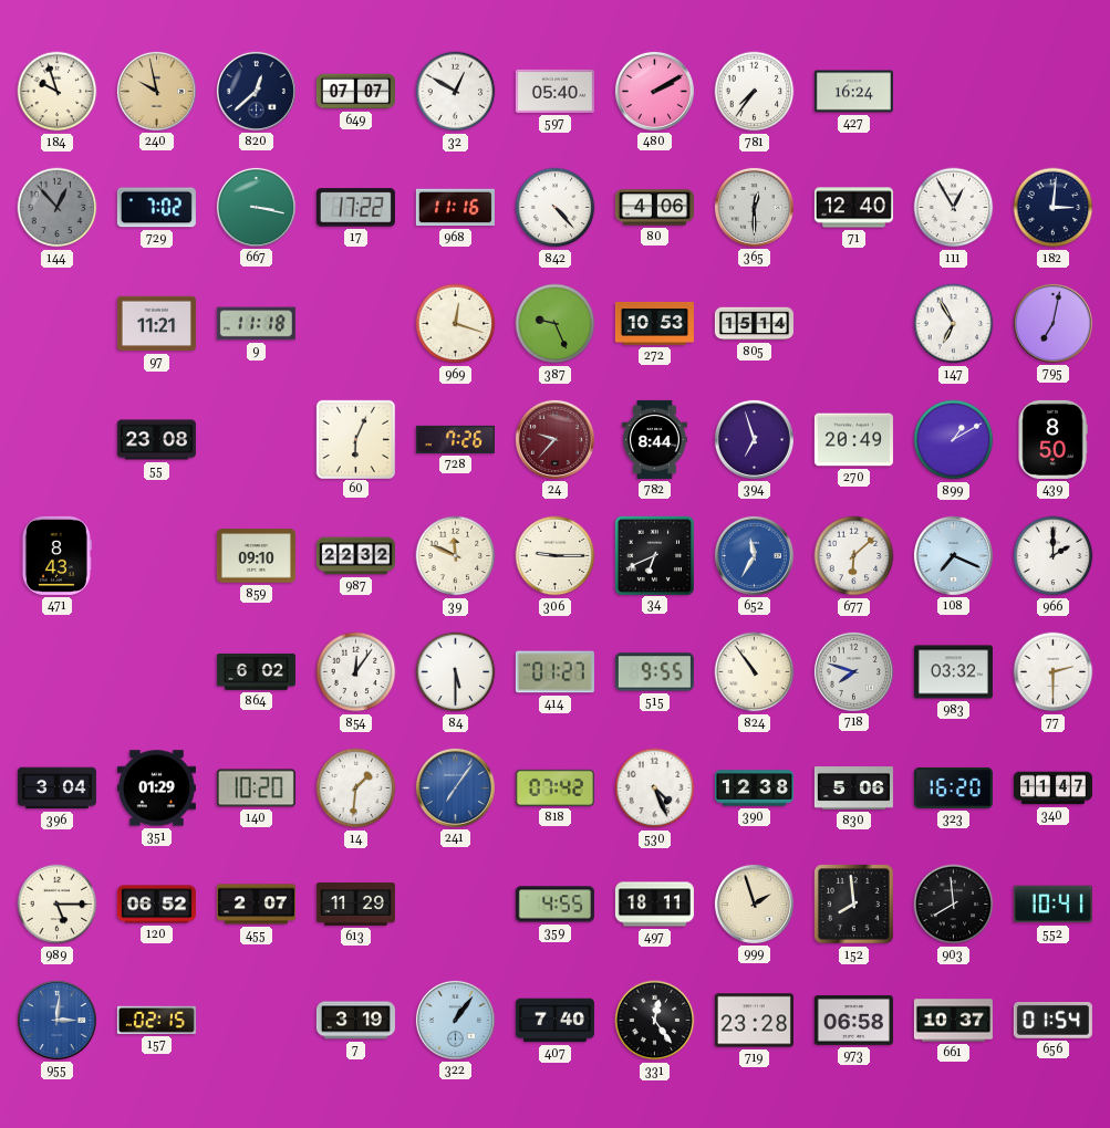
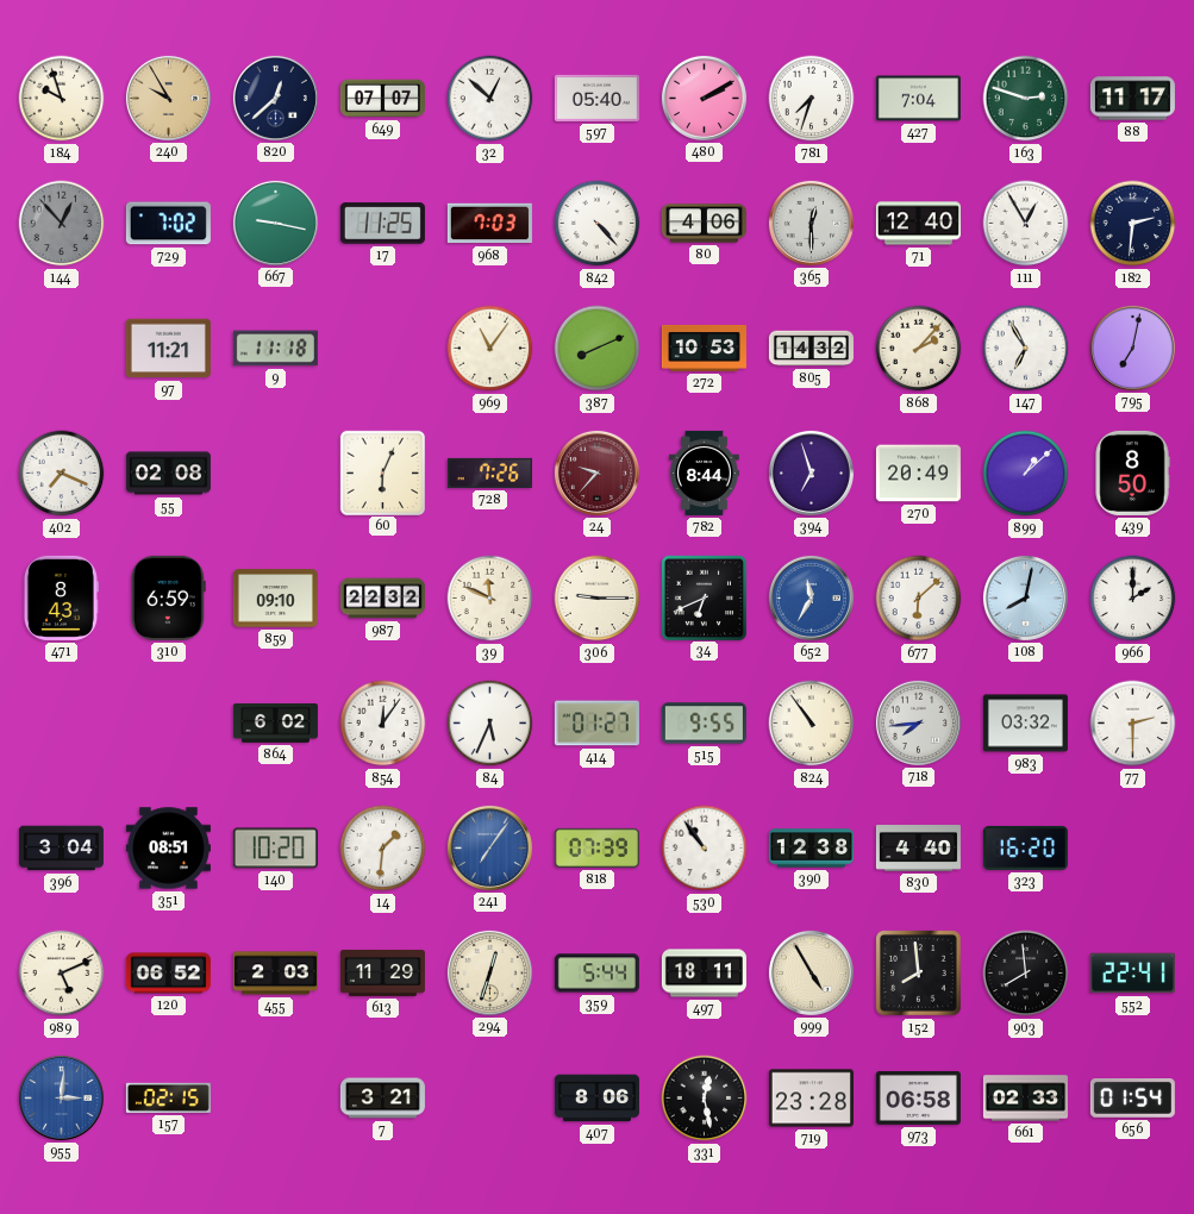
240: 9:58 -> 9:55 (168, 98)
32: 12:50 -> 12:52 (490, 99)
781: 7:36 -> 7:33 (812, 99)
427: 16:24 -> 7:04 (918, 99)
163: none -> 2:48 (1026, 99)
88: none -> 11:17 (1132, 99)
667: 3:17 -> 9:17 (275, 223)
17: 17:22 -> 11:25 (382, 224)
968: 11:16 -> 7:03 (489, 224)
182: 3:01 -> 2:31 (1133, 224)
969: 12:18 -> 11:06 (490, 349)
387: 9:26 -> 8:11 (598, 349)
805: 15:14 -> 14:32 (811, 349)
868: none -> 2:07 (919, 349)
402: none -> 7:19 (62, 474)
55: 23:08 -> 02:08 (168, 474)
899: 1:10 -> 1:08 (1026, 474)
310: none -> 6:59 (168, 597)
108: 7:19 -> 8:02 (1025, 597)
84: 5:30 -> 5:34 (490, 724)
718: 7:48 -> 7:44 (918, 722)
351: 01:29 -> 08:51 (168, 849)
818: 07:42 -> 07:39 (596, 847)
530: 4:26 -> 10:54 (705, 849)
830: 5:06 -> 4:40 (918, 849)
340: 11:47 -> none (1052, 788)
989: 5:15 -> 5:11 (62, 974)
455: 2:07 -> 2:03 (275, 974)
294: none -> 12:33 (489, 972)
359: 4:55 -> 5:44 (596, 974)
999: 1:57 -> 4:55 (811, 972)
552: 10:41 -> 22:41 (1132, 974)
7: 3:19 -> 3:21 (382, 1099)
322: 1:06 -> none (455, 1020)
407: 7:40 -> 8:06 (596, 1099)
331: 12:24 -> 12:28 (705, 1099)
661: 10:37 -> 02:33 (1025, 1099)
